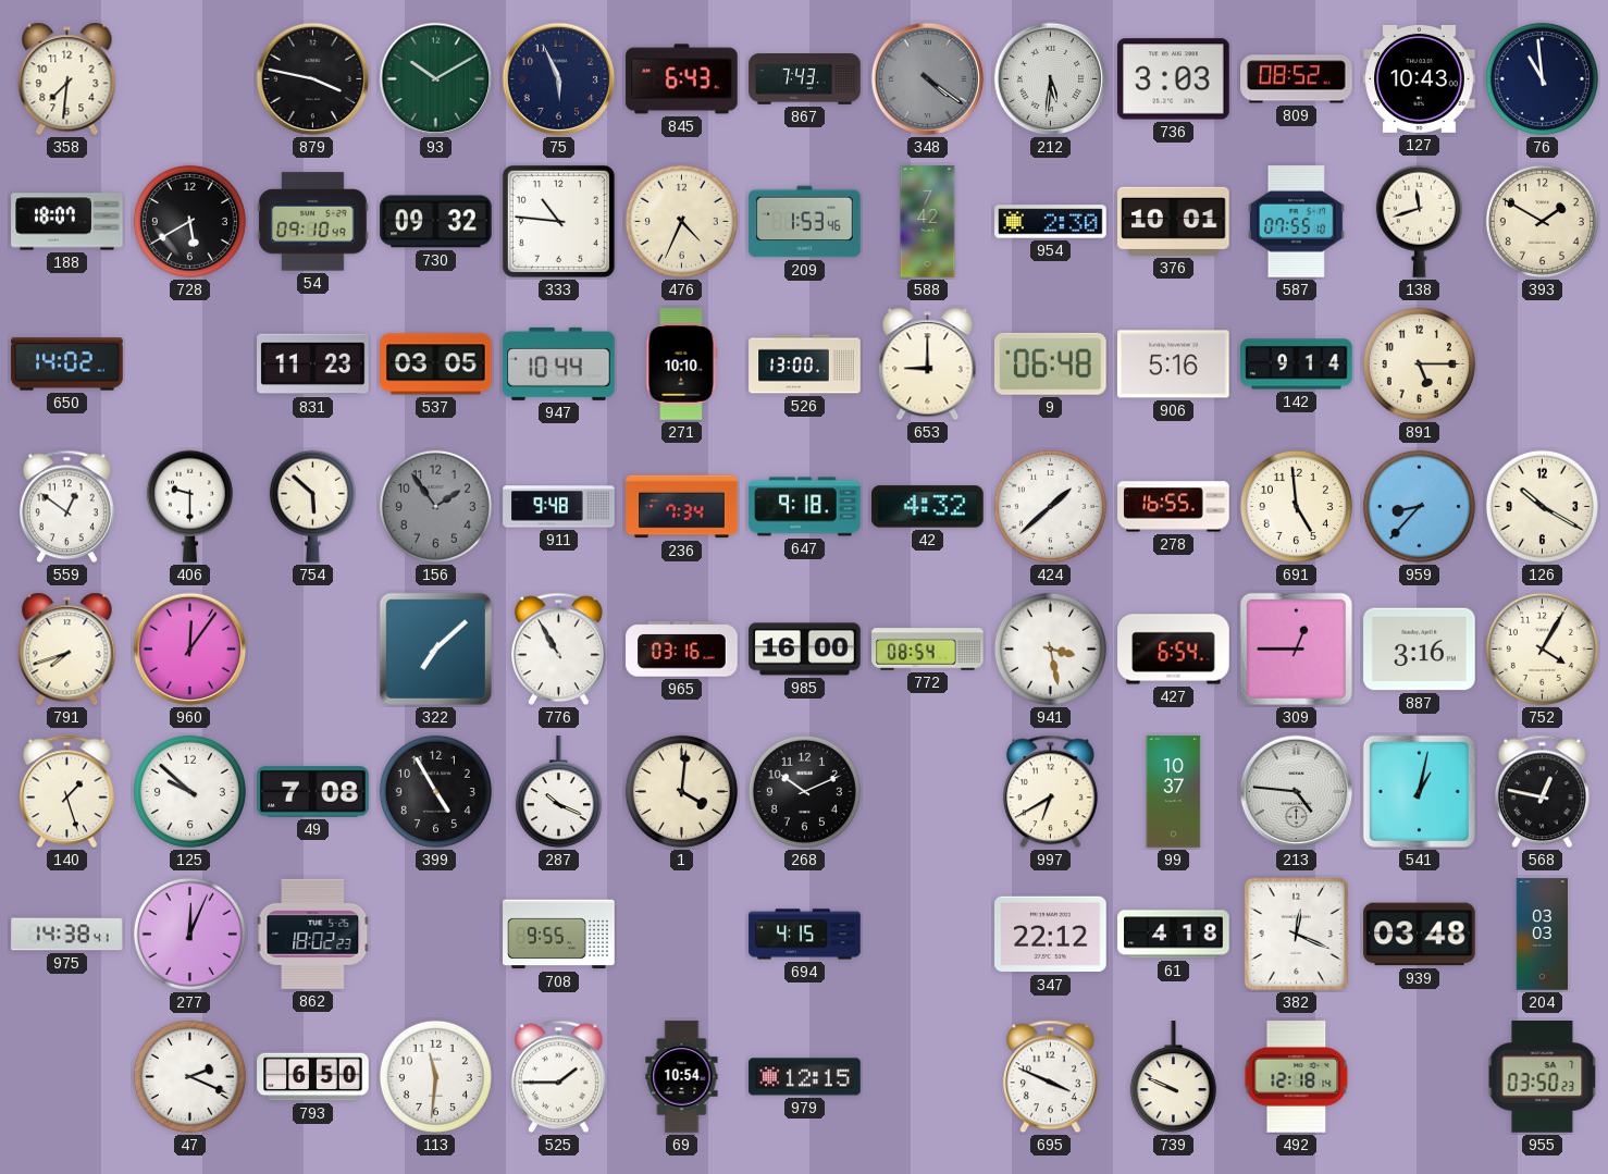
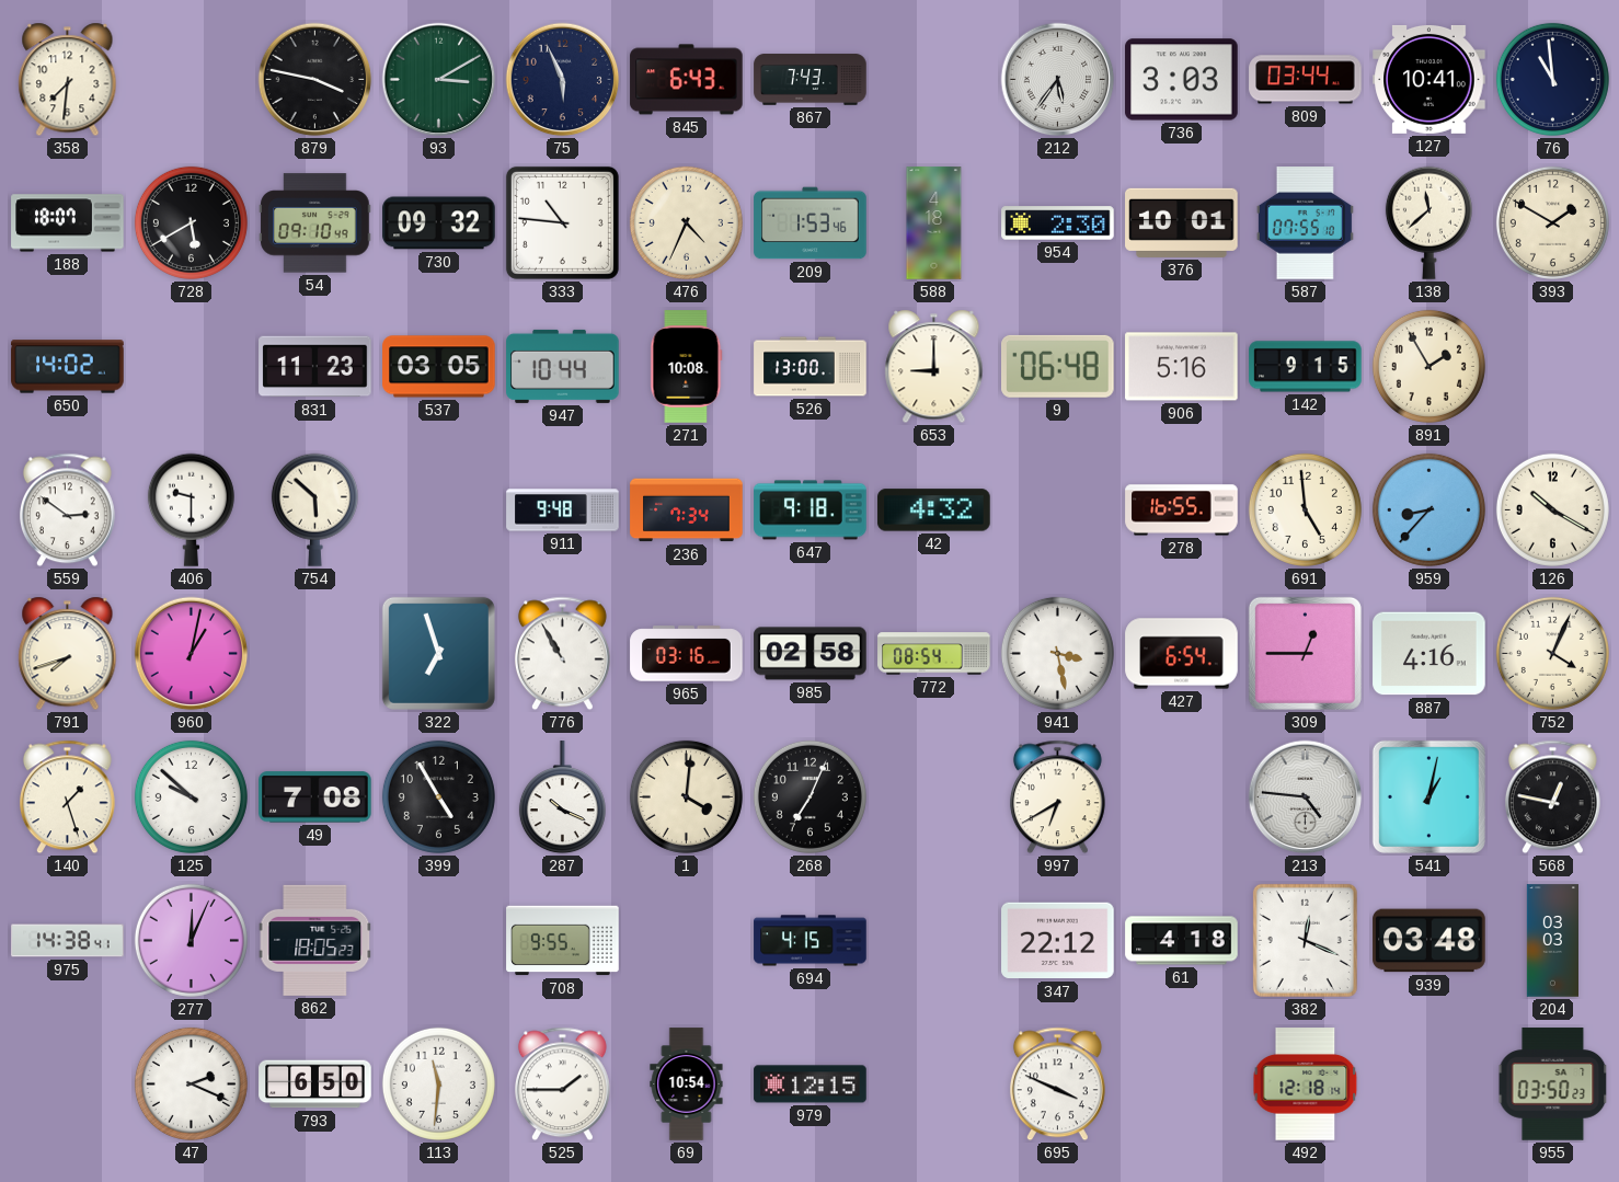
93: 10:10 -> 3:10 (439, 80)
348: 4:21 -> none (928, 79)
212: 5:31 -> 5:36 (1058, 80)
809: 08:52 -> 03:44 (1306, 80)
127: 10:43 -> 10:41 (1429, 79)
588: 7:42 -> 4:18 (934, 223)
138: 11:42 -> 11:38 (1428, 222)
271: 10:10 -> 10:08 (687, 367)
142: 9:14 -> 9:15 (1306, 367)
891: 5:15 -> 1:55 (1428, 366)
559: 12:51 -> 2:51 (67, 510)
156: 1:54 -> none (435, 506)
424: 1:38 -> none (1050, 506)
960: 12:06 -> 1:02 (192, 654)
322: 7:08 -> 6:57 (438, 653)
985: 16:00 -> 02:58 (811, 654)
887: 3:16 -> 4:16 (1429, 654)
752: 4:05 -> 4:04 (1552, 653)
268: 10:11 -> 7:04 (809, 796)
99: 10:37 -> none (1174, 792)
862: 18:02 -> 18:05 (315, 940)
739: 9:49 -> none (1173, 1077)
